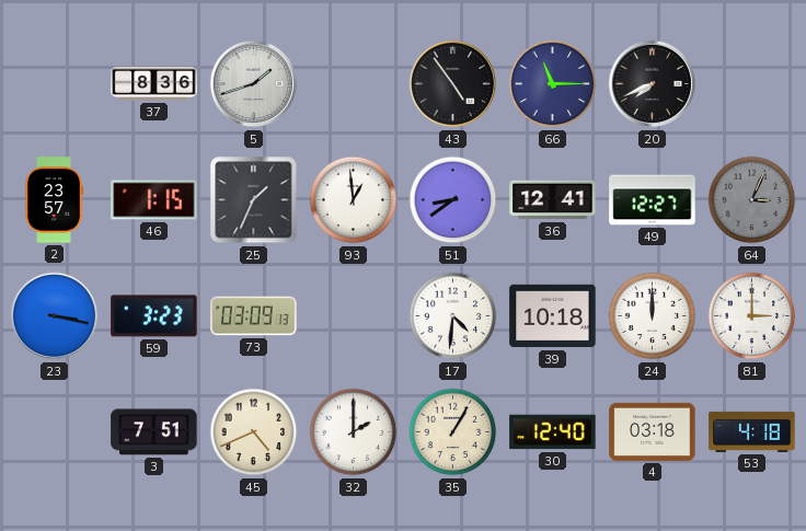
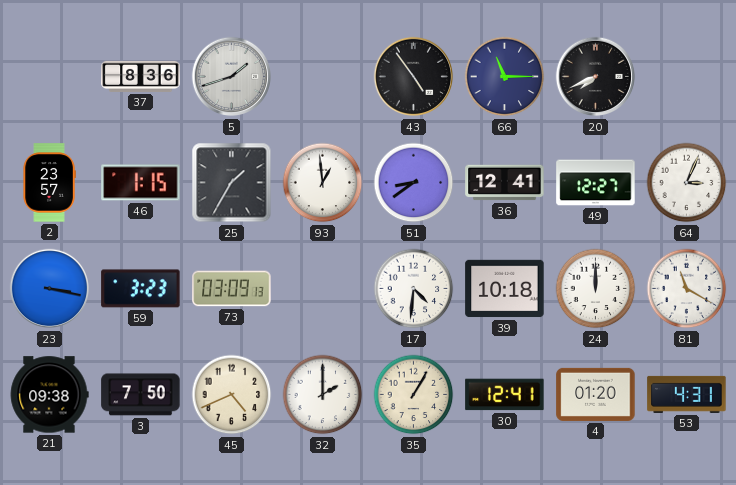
25: 1:34 -> 1:35 (232, 183)
64 dial: grey -> white (687, 183)
81: 3:00 -> 11:20 (687, 289)
21: none -> 09:38 (49, 395)
3: 7:51 -> 7:50 (141, 395)
30: 12:40 -> 12:41 (505, 395)
4: 03:18 -> 01:20 (596, 394)
53: 4:18 -> 4:31 (687, 394)
